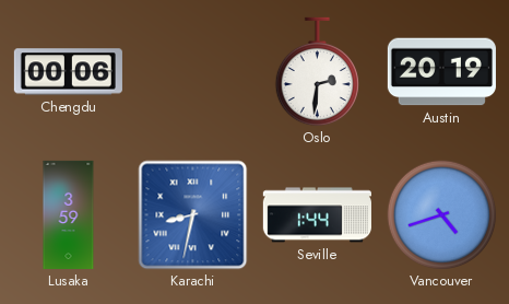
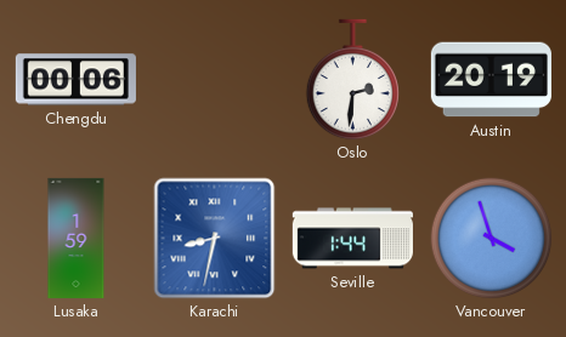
Lusaka: 3:59 -> 1:59 (77, 238)
Vancouver: 4:42 -> 3:57 (492, 239)
